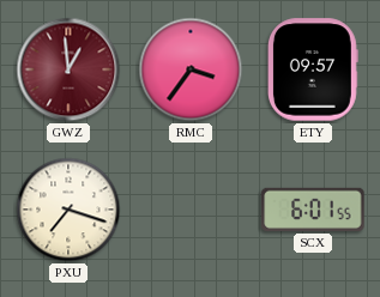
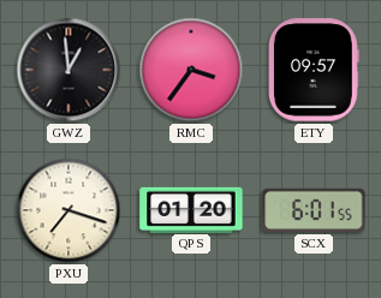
GWZ dial: burgundy -> black (69, 70)
QPS: none -> 01:20 (191, 209)
